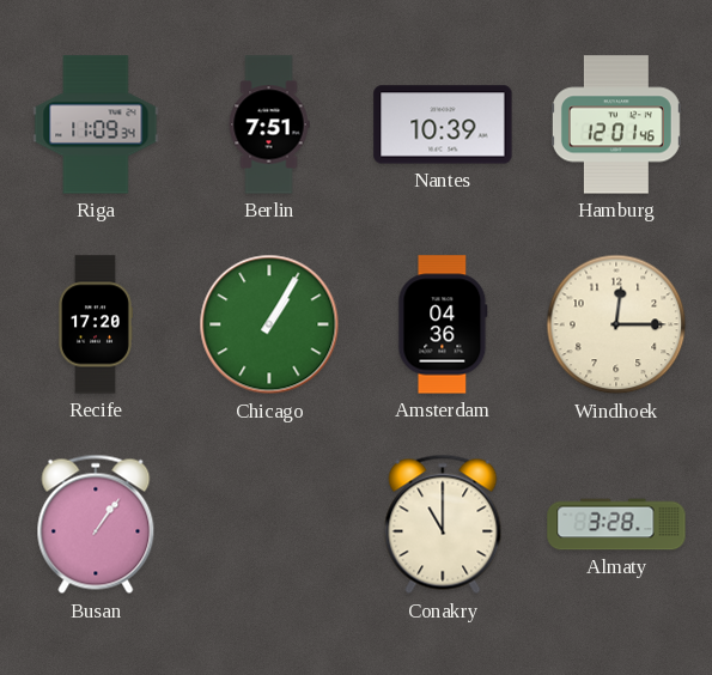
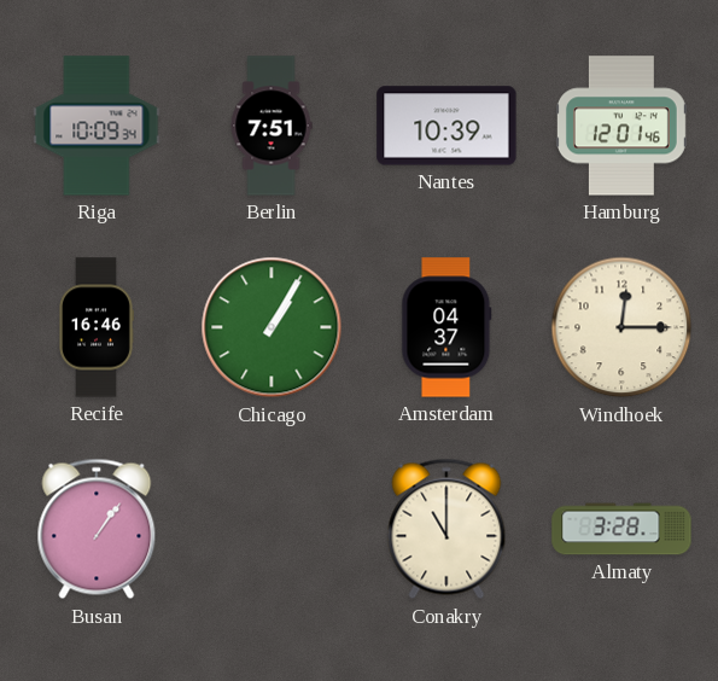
Riga: 11:09 -> 10:09 (97, 126)
Recife: 17:20 -> 16:46 (97, 327)
Amsterdam: 04:36 -> 04:37 (446, 327)
